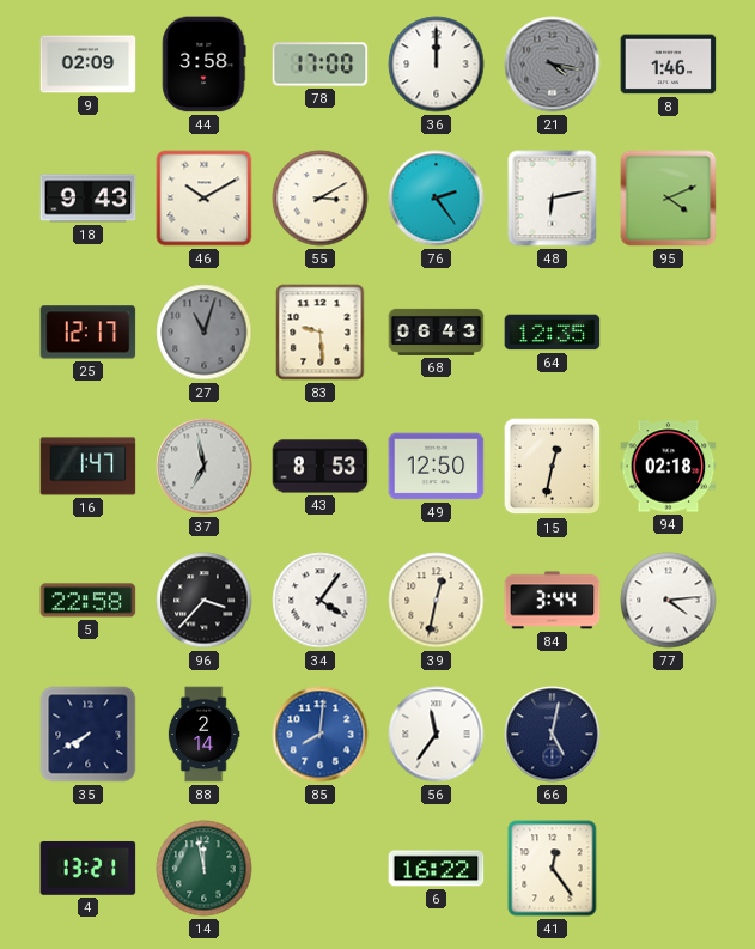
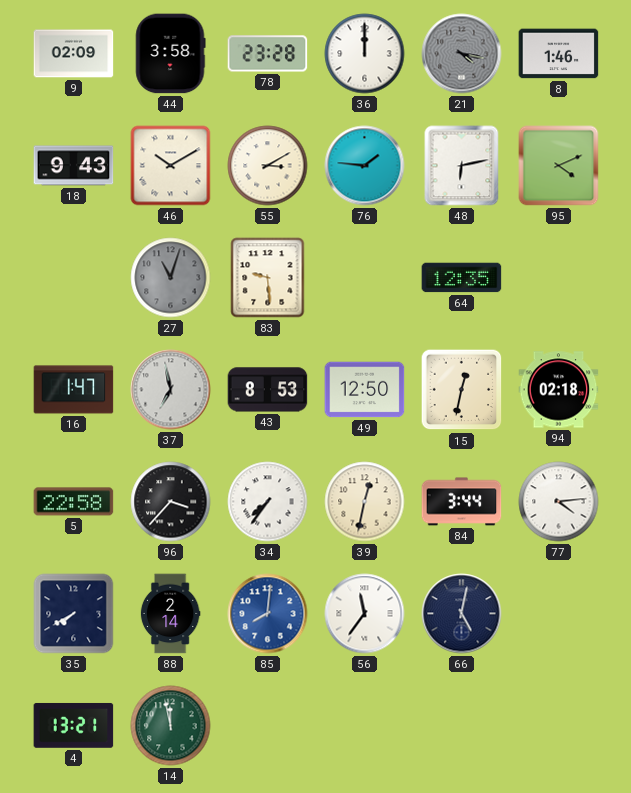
78: 17:00 -> 23:28 (268, 54)
76: 2:24 -> 1:46 (365, 166)
25: 12:17 -> none (89, 333)
68: 06:43 -> none (437, 331)
34: 4:06 -> 7:36 (268, 502)
6: 16:22 -> none (437, 869)
41: 12:24 -> none (553, 869)
